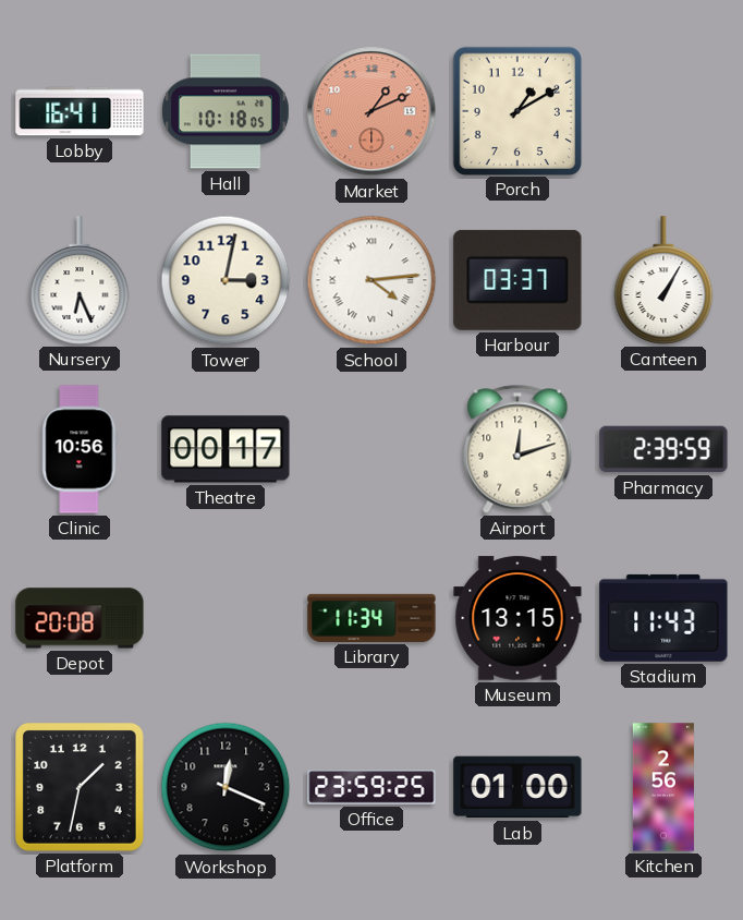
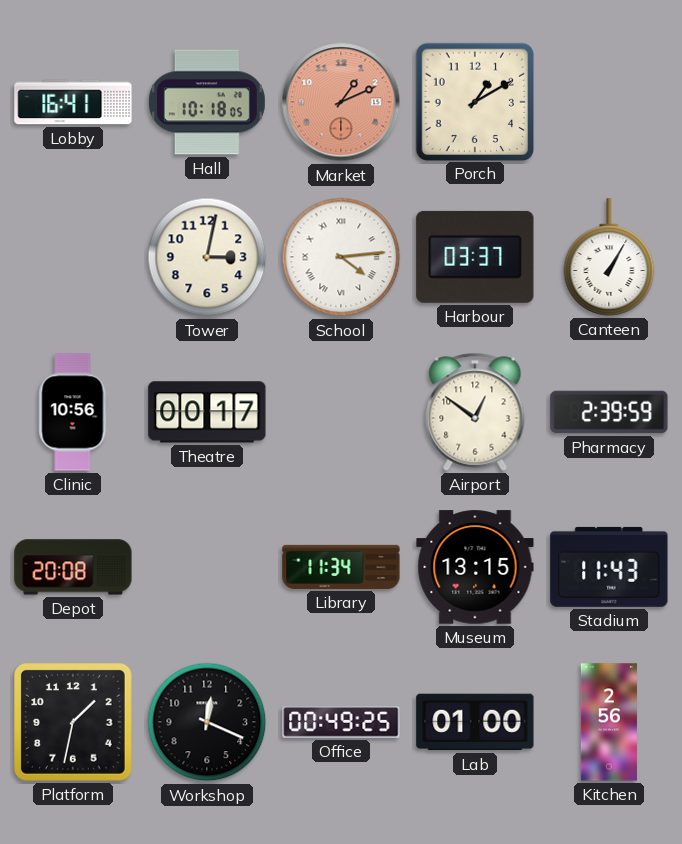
Nursery: 6:26 -> none (80, 280)
Airport: 12:12 -> 12:51 (475, 412)
Office: 23:59 -> 00:49 (341, 723)
